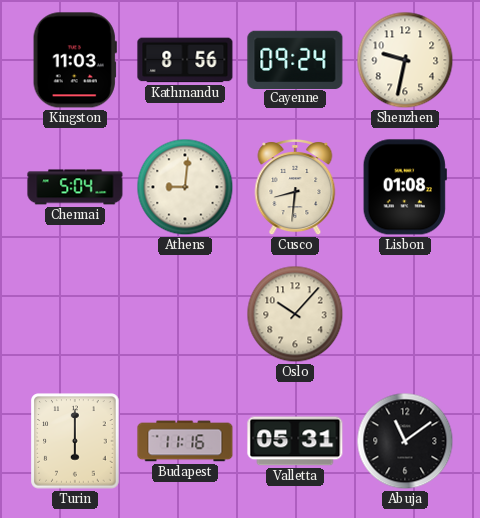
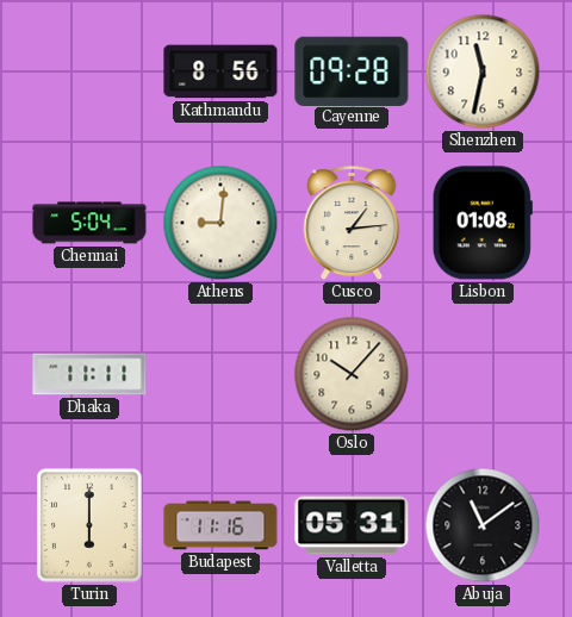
Kingston: 11:03 -> none (75, 60)
Cayenne: 09:24 -> 09:28 (352, 70)
Shenzhen: 9:32 -> 11:32 (483, 71)
Cusco: 8:31 -> 1:14 (352, 224)
Dhaka: none -> 11:11 (89, 374)
